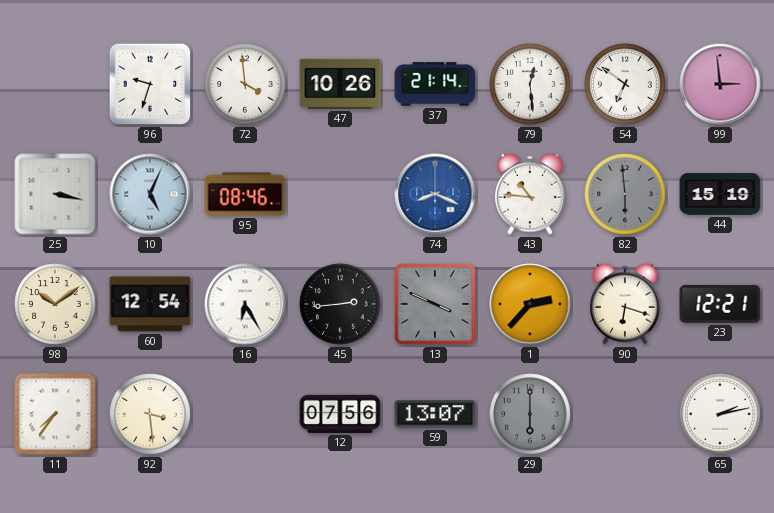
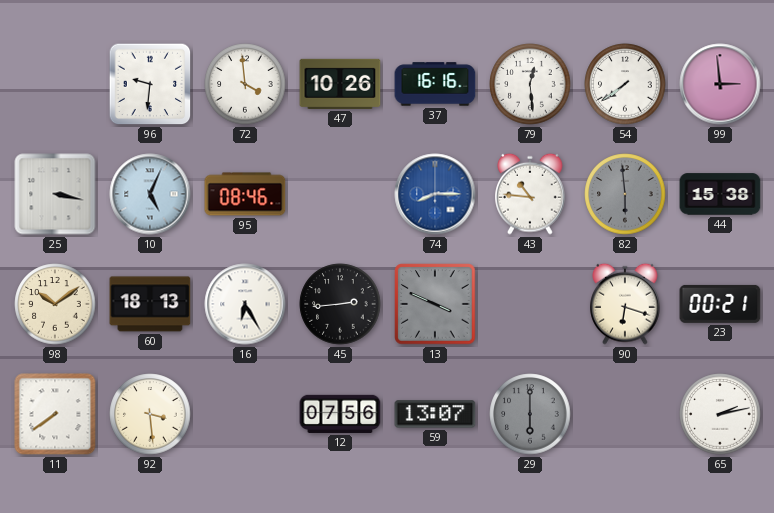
96: 9:33 -> 9:31 (150, 84)
37: 21:14 -> 16:16 (435, 84)
54: 6:51 -> 7:39 (625, 84)
74: 8:19 -> 8:15 (435, 194)
44: 15:19 -> 15:38 (720, 194)
60: 12:54 -> 18:13 (150, 304)
1: 2:37 -> none (530, 304)
23: 12:21 -> 00:21 (720, 304)
11: 7:36 -> 7:39 (55, 414)
